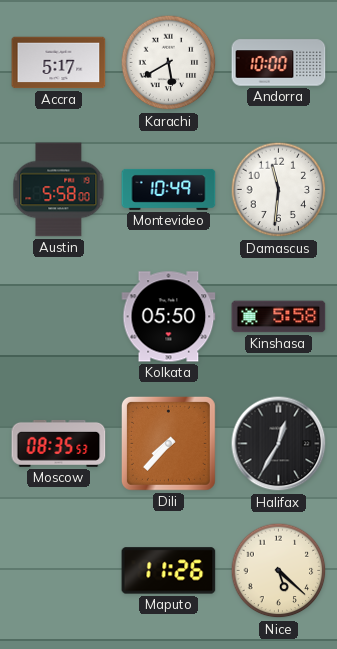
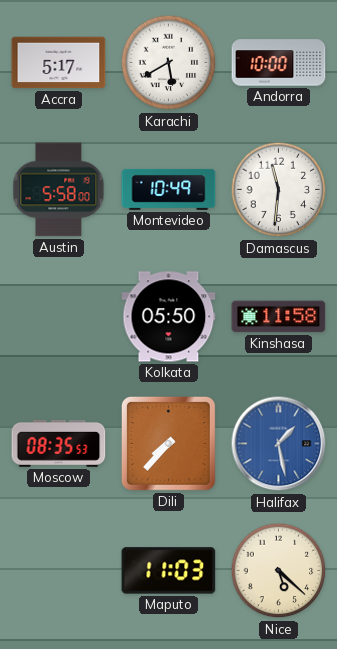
Kinshasa: 5:58 -> 11:58 (279, 317)
Halifax: 12:35 -> 1:28 (279, 444)
Halifax dial: black -> blue (279, 444)
Maputo: 11:26 -> 11:03 (169, 571)
